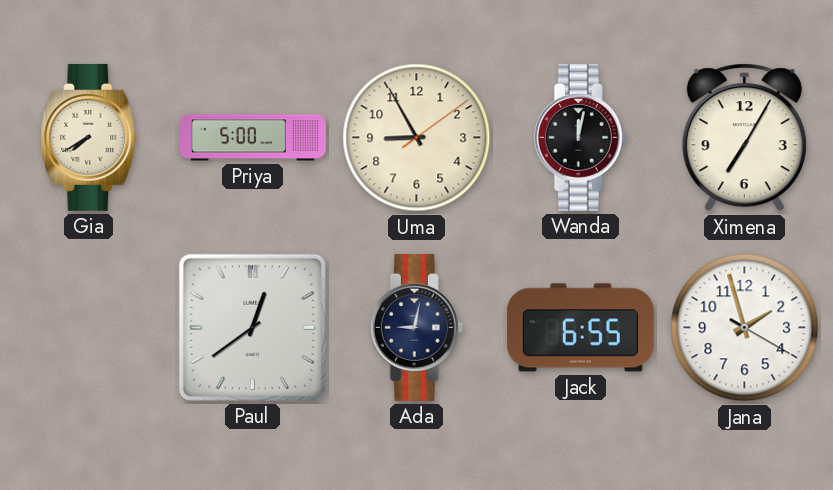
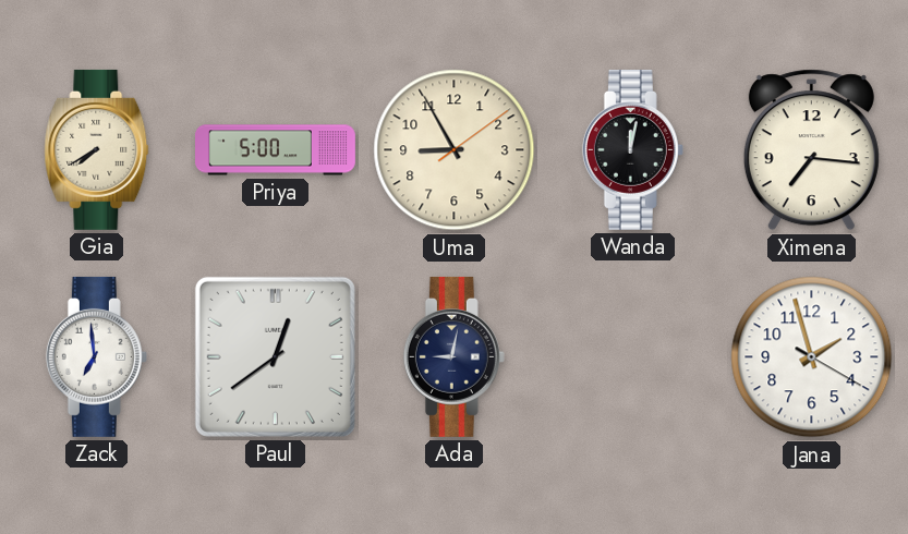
Ximena: 7:05 -> 7:16 (811, 150)
Zack: none -> 6:59 (96, 356)
Jack: 6:55 -> none (580, 328)
